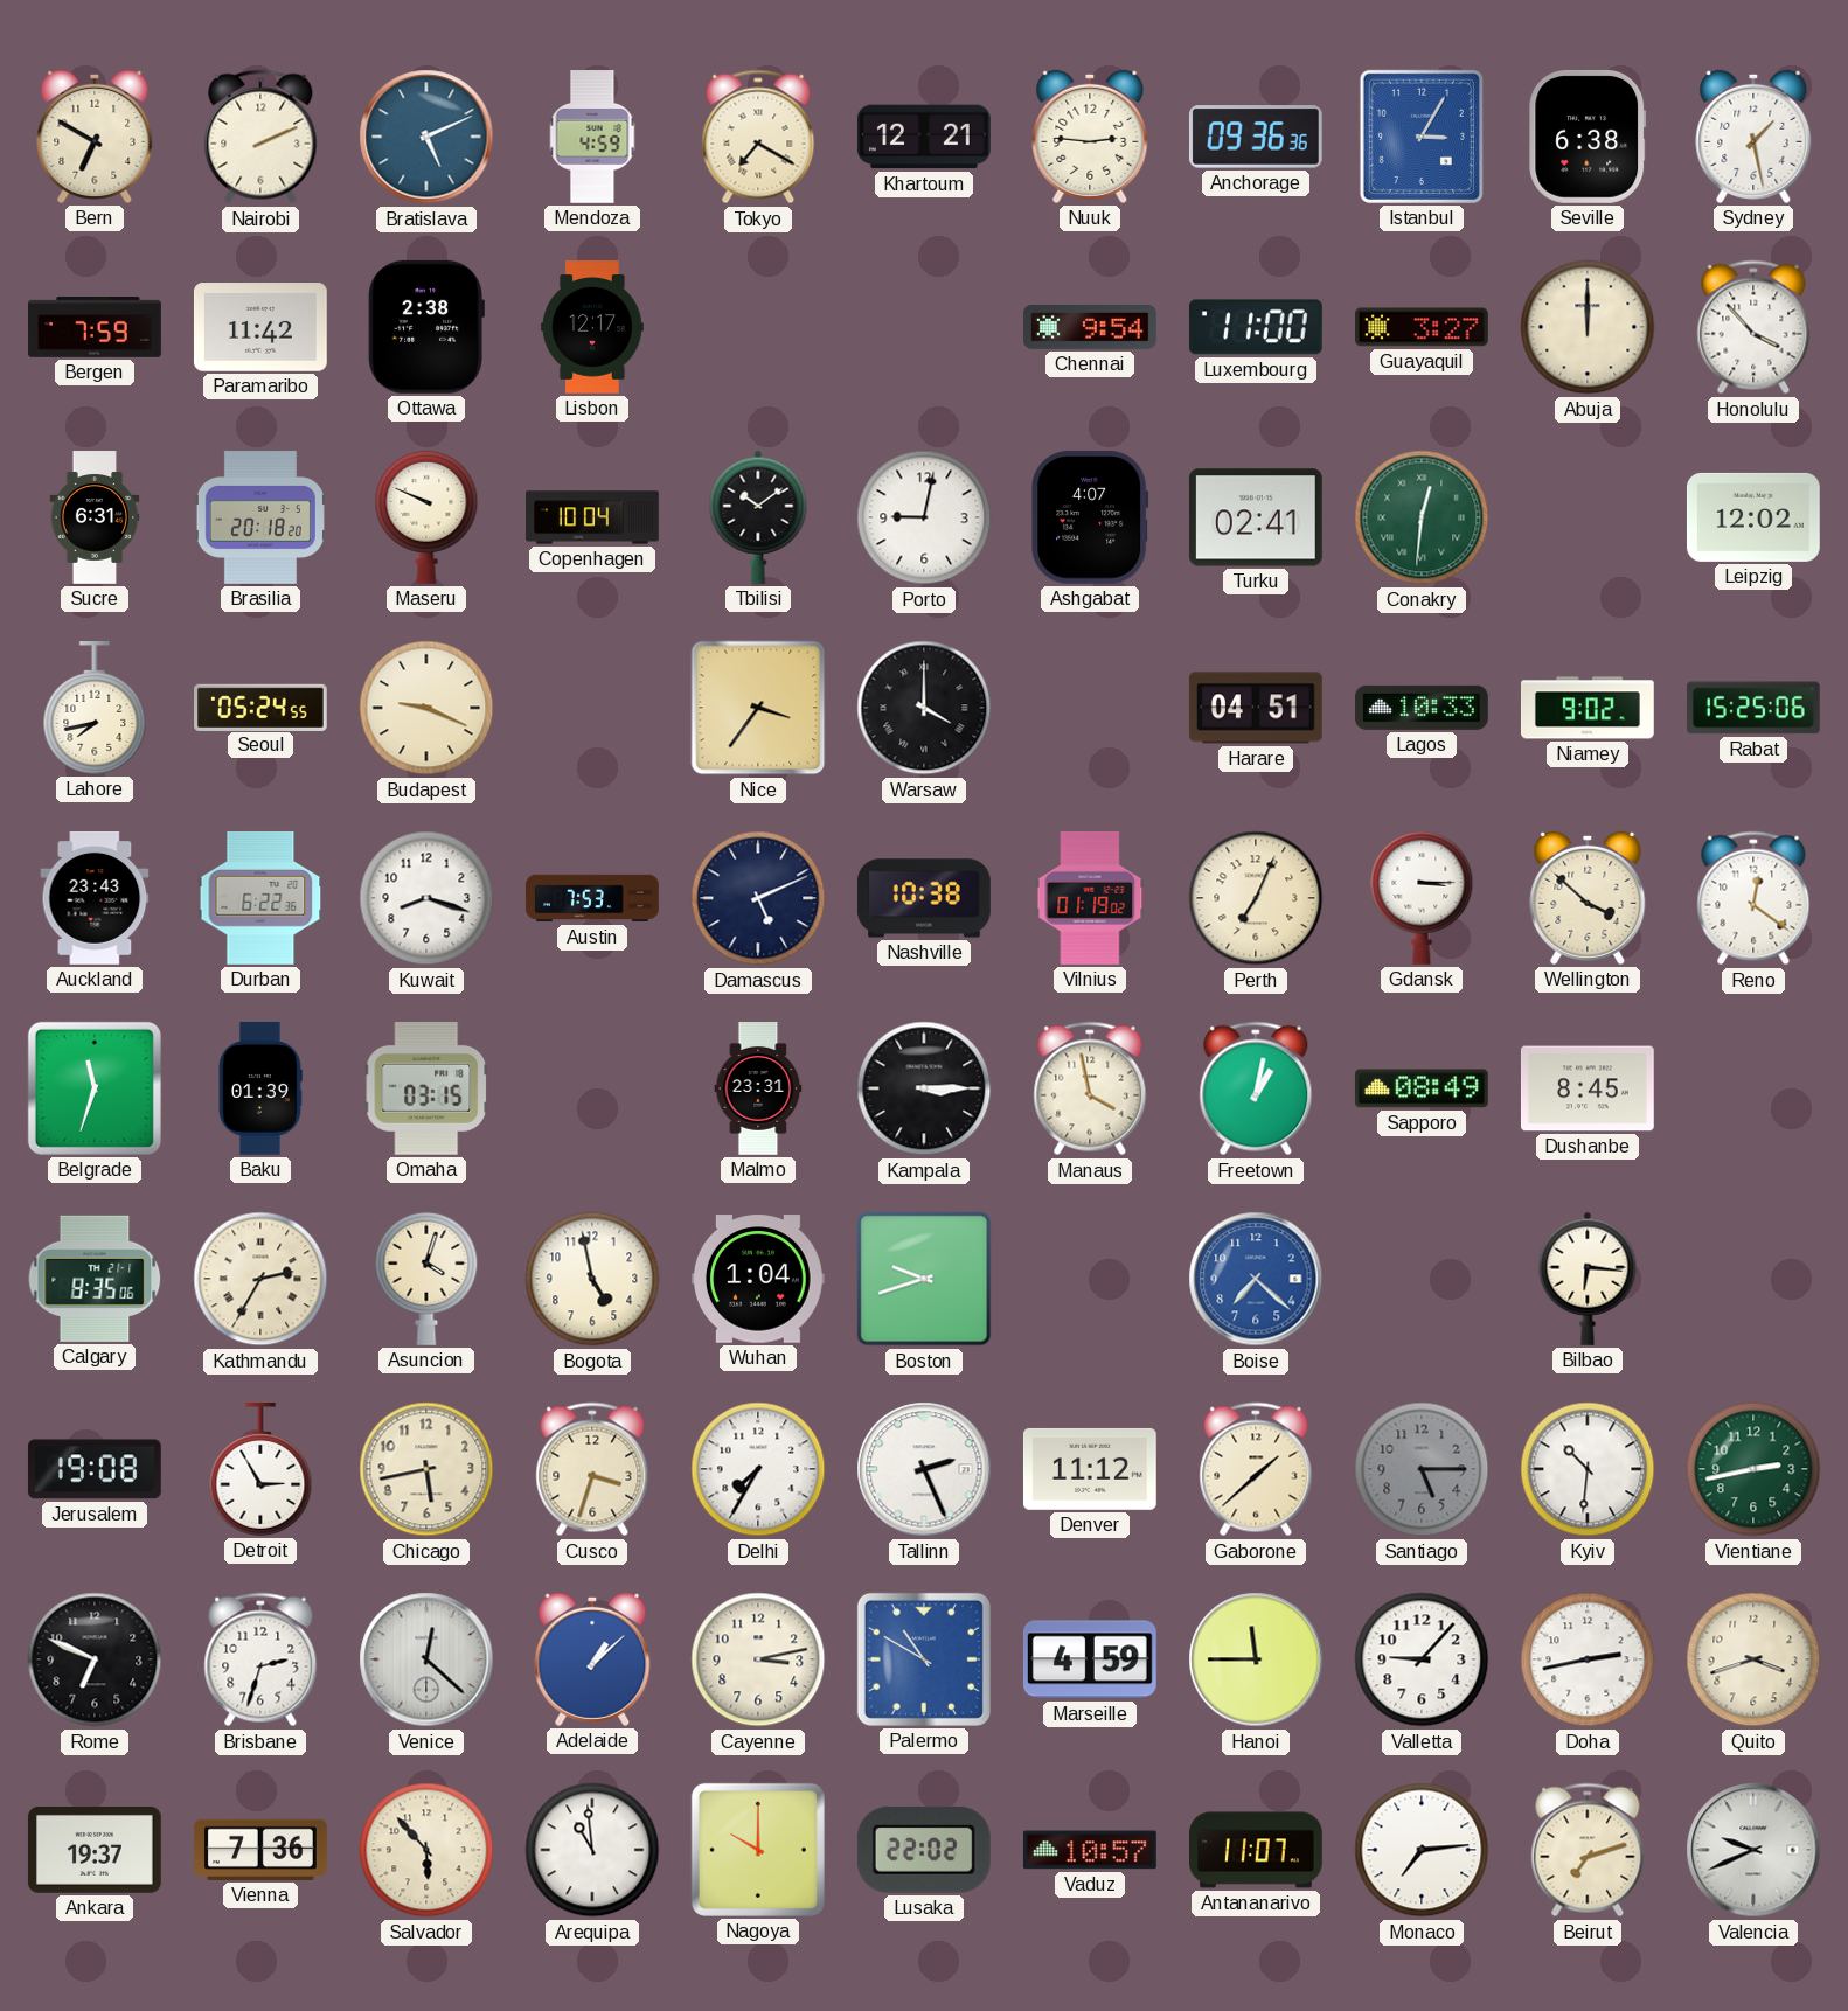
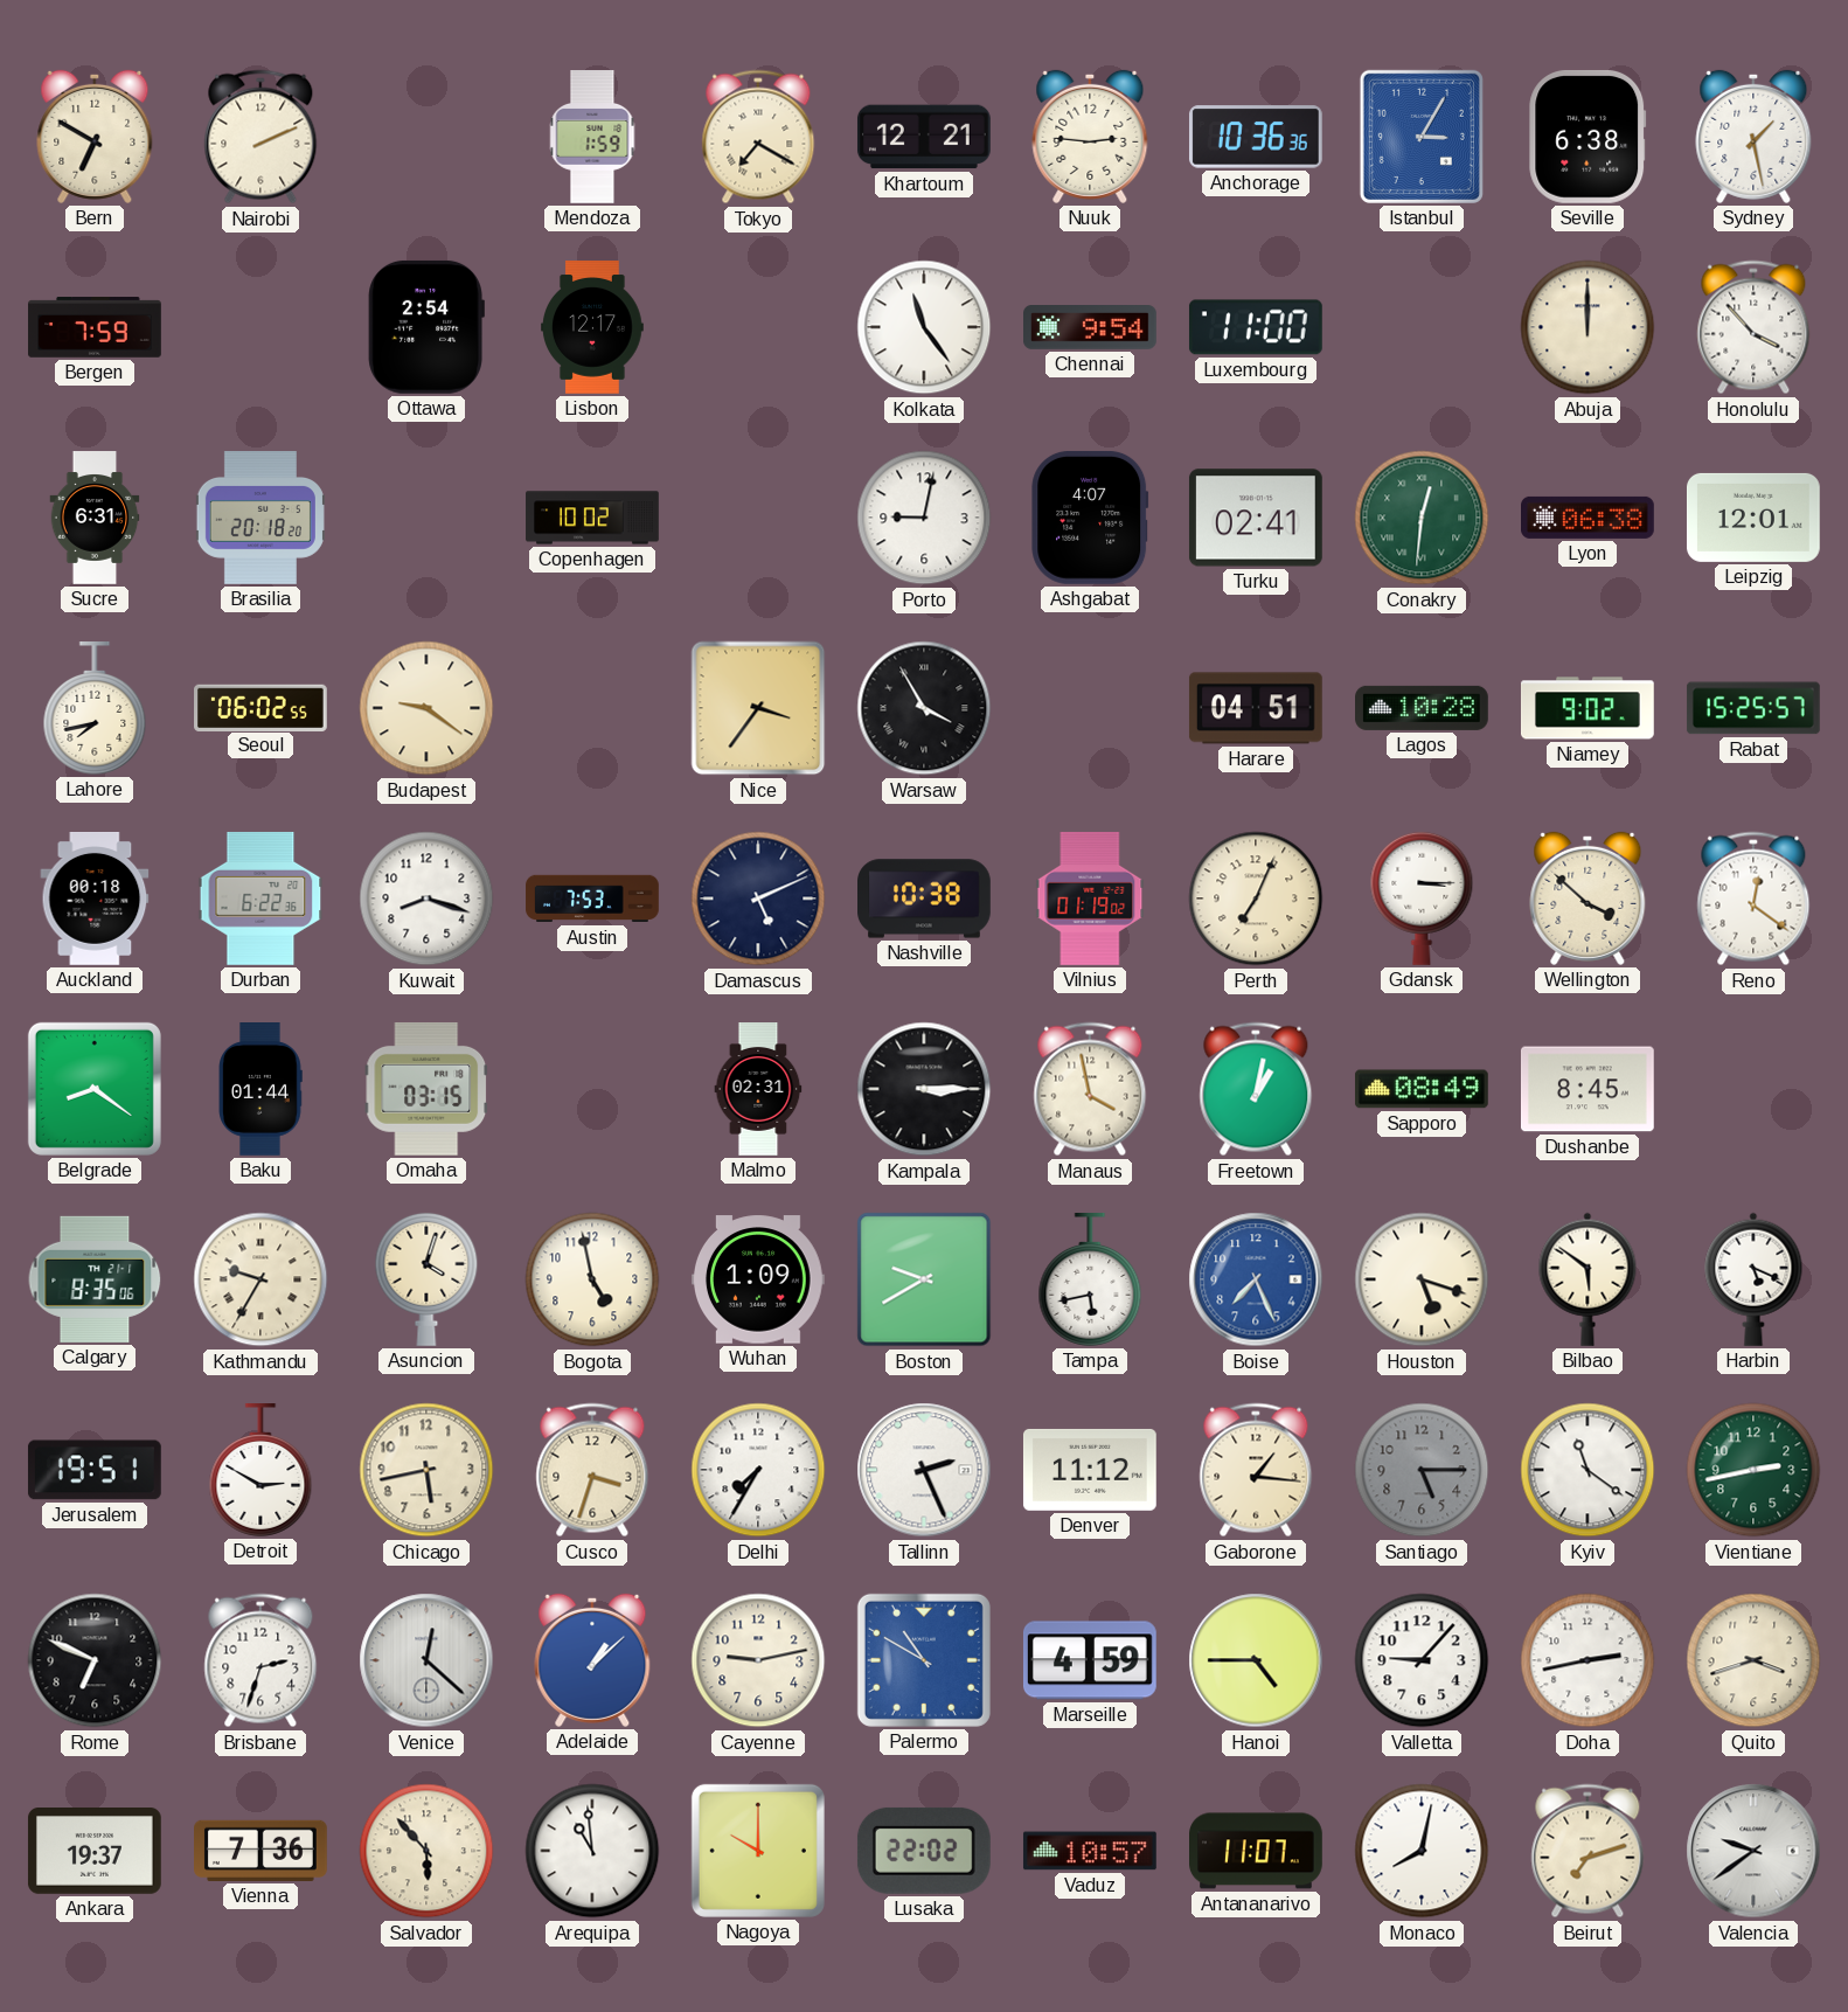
Bratislava: 5:11 -> none (426, 137)
Mendoza: 4:59 -> 1:59 (592, 138)
Anchorage: 09:36 -> 10:36 (1256, 137)
Paramaribo: 11:42 -> none (260, 327)
Ottawa: 2:38 -> 2:54 (426, 327)
Kolkata: none -> 11:24 (924, 327)
Guayaquil: 3:27 -> none (1423, 327)
Maseru: 9:49 -> none (426, 517)
Copenhagen: 10:04 -> 10:02 (592, 518)
Tbilisi: 10:09 -> none (758, 517)
Lyon: none -> 06:38 (1589, 518)
Leipzig: 12:02 -> 12:01 (1753, 518)
Seoul: 05:24 -> 06:02 (262, 707)
Budapest: 9:19 -> 9:21 (426, 708)
Warsaw: 4:00 -> 3:55 (924, 708)
Lagos: 10:33 -> 10:28 (1423, 708)
Rabat: 15:25:06 -> 15:25:57 (1753, 708)
Auckland: 23:43 -> 00:18 (95, 900)
Belgrade: 11:33 -> 8:21 (95, 1089)
Baku: 01:39 -> 01:44 (260, 1090)
Malmo: 23:31 -> 02:31 (758, 1089)
Kathmandu: 2:35 -> 9:35 (260, 1279)
Wuhan: 1:04 -> 1:09 (758, 1279)
Boston: 9:42 -> 9:40 (924, 1279)
Tampa: none -> 5:43 (1090, 1281)
Boise: 7:22 -> 7:26 (1256, 1279)
Houston: none -> 5:18 (1422, 1279)
Bilbao: 6:16 -> 5:51 (1588, 1279)
Harbin: none -> 5:19 (1753, 1279)
Jerusalem: 19:08 -> 19:51 (95, 1470)
Detroit: 2:55 -> 2:50 (260, 1471)
Gaborone: 1:38 -> 1:16 (1256, 1470)
Kyiv: 10:31 -> 11:21 (1588, 1470)
Cayenne: 3:13 -> 9:13 (758, 1660)
Hanoi: 11:45 -> 4:45 (1256, 1660)
Monaco: 7:14 -> 8:02 (1422, 1851)
Valencia: 9:41 -> 9:39 (1753, 1851)
